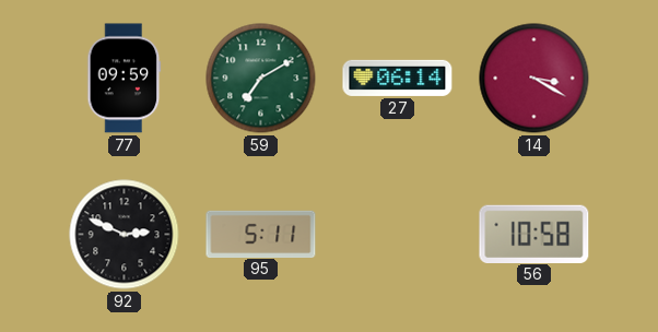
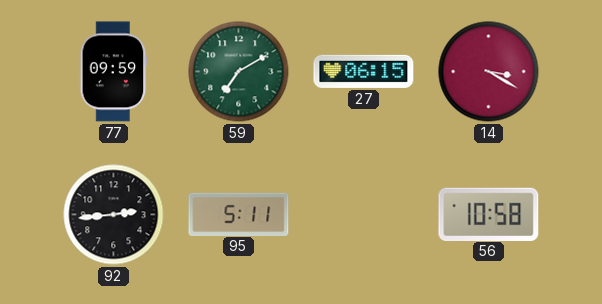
27: 06:14 -> 06:15 (364, 71)
92: 2:49 -> 2:44 (114, 215)
